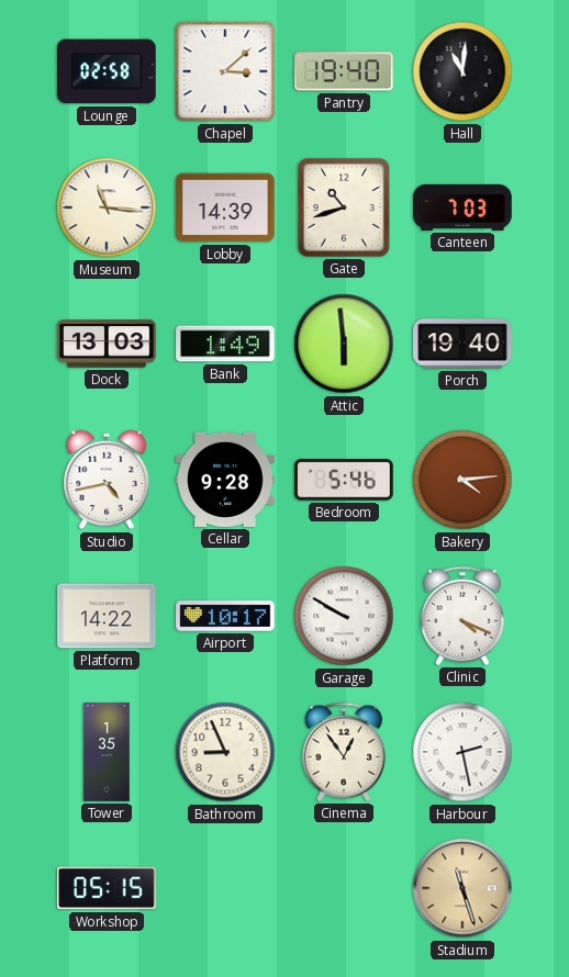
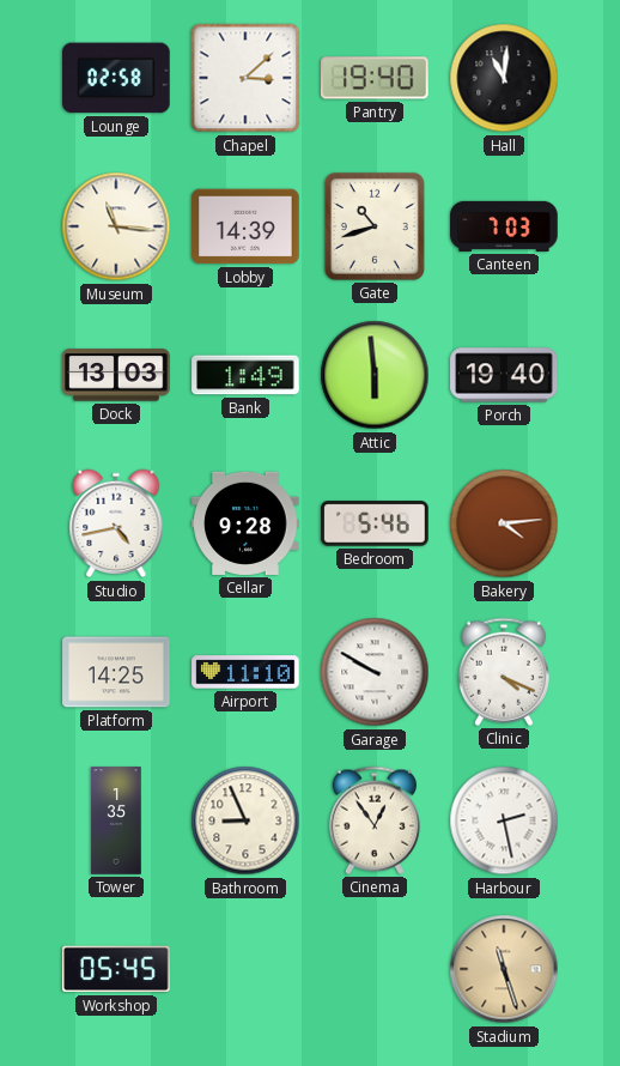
Platform: 14:22 -> 14:25 (116, 672)
Airport: 10:17 -> 11:10 (245, 672)
Workshop: 05:15 -> 05:45 (116, 969)
